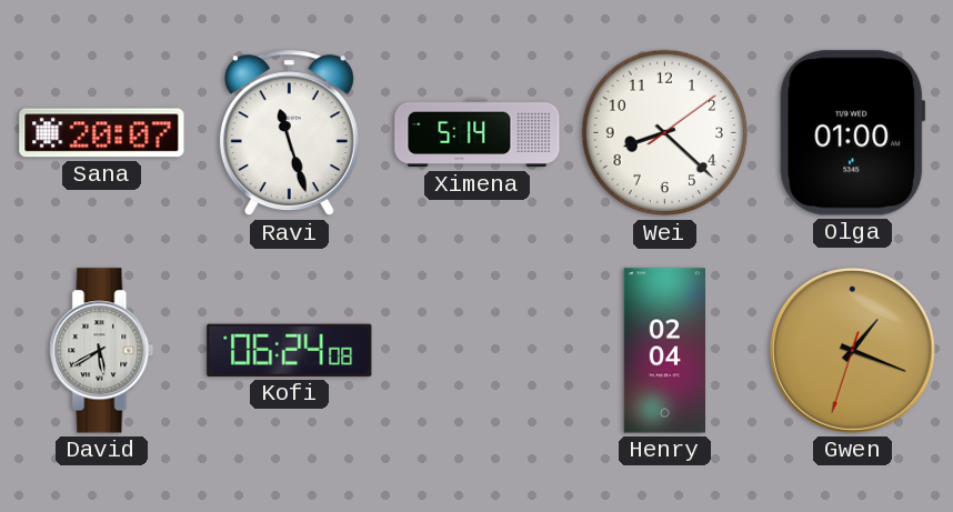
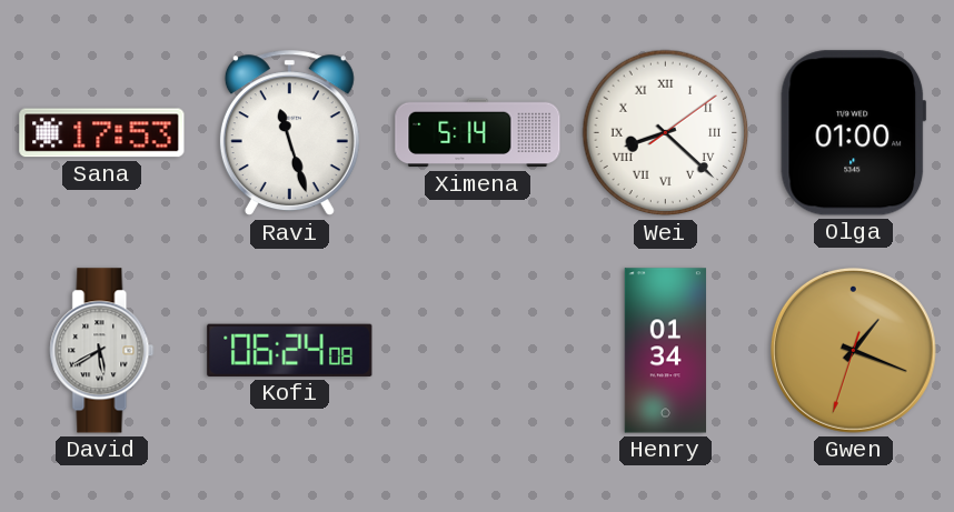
Sana: 20:07 -> 17:53 (102, 133)
Wei numerals: Arabic -> Roman (666, 133)
Henry: 02:04 -> 01:34 (665, 351)
